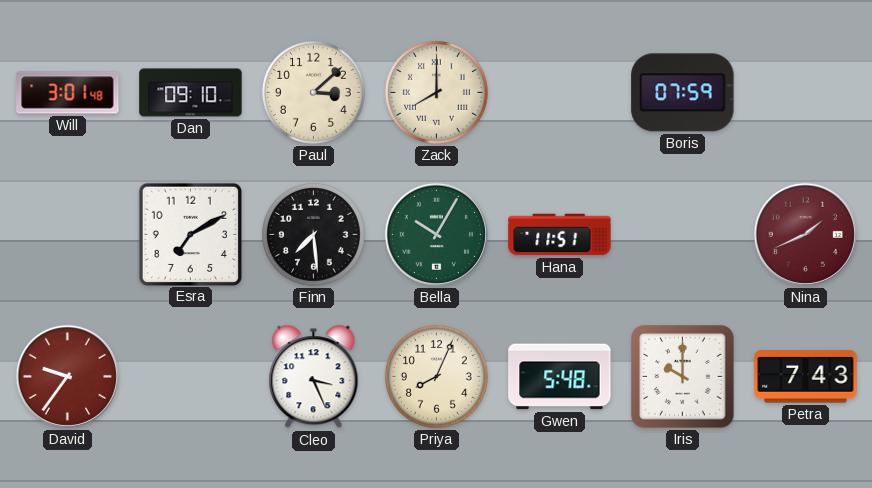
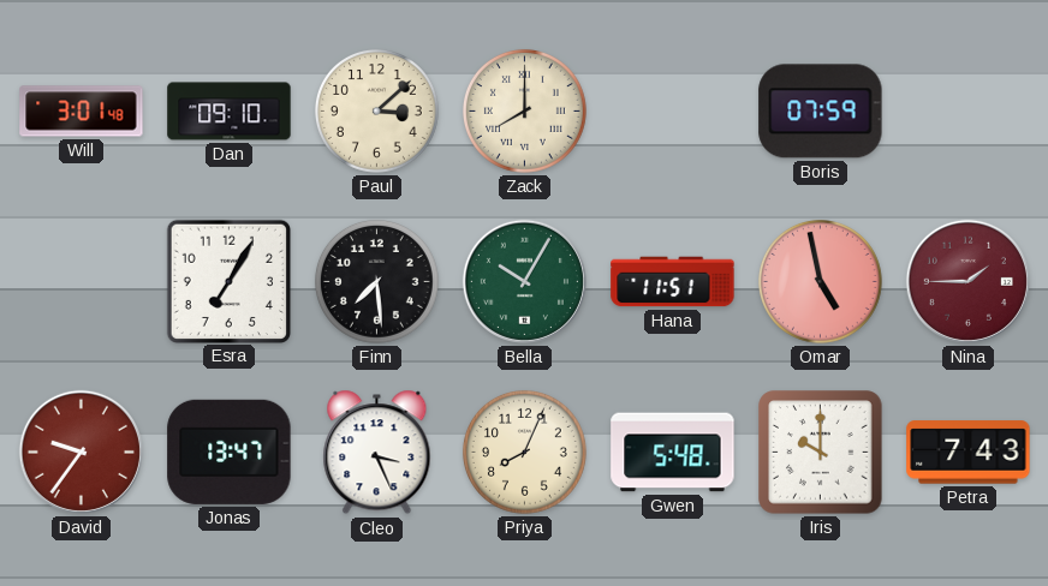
Esra: 7:10 -> 7:05 (228, 281)
Omar: none -> 4:58 (820, 281)
Nina: 1:41 -> 1:45 (967, 281)
Jonas: none -> 13:47 (230, 452)
